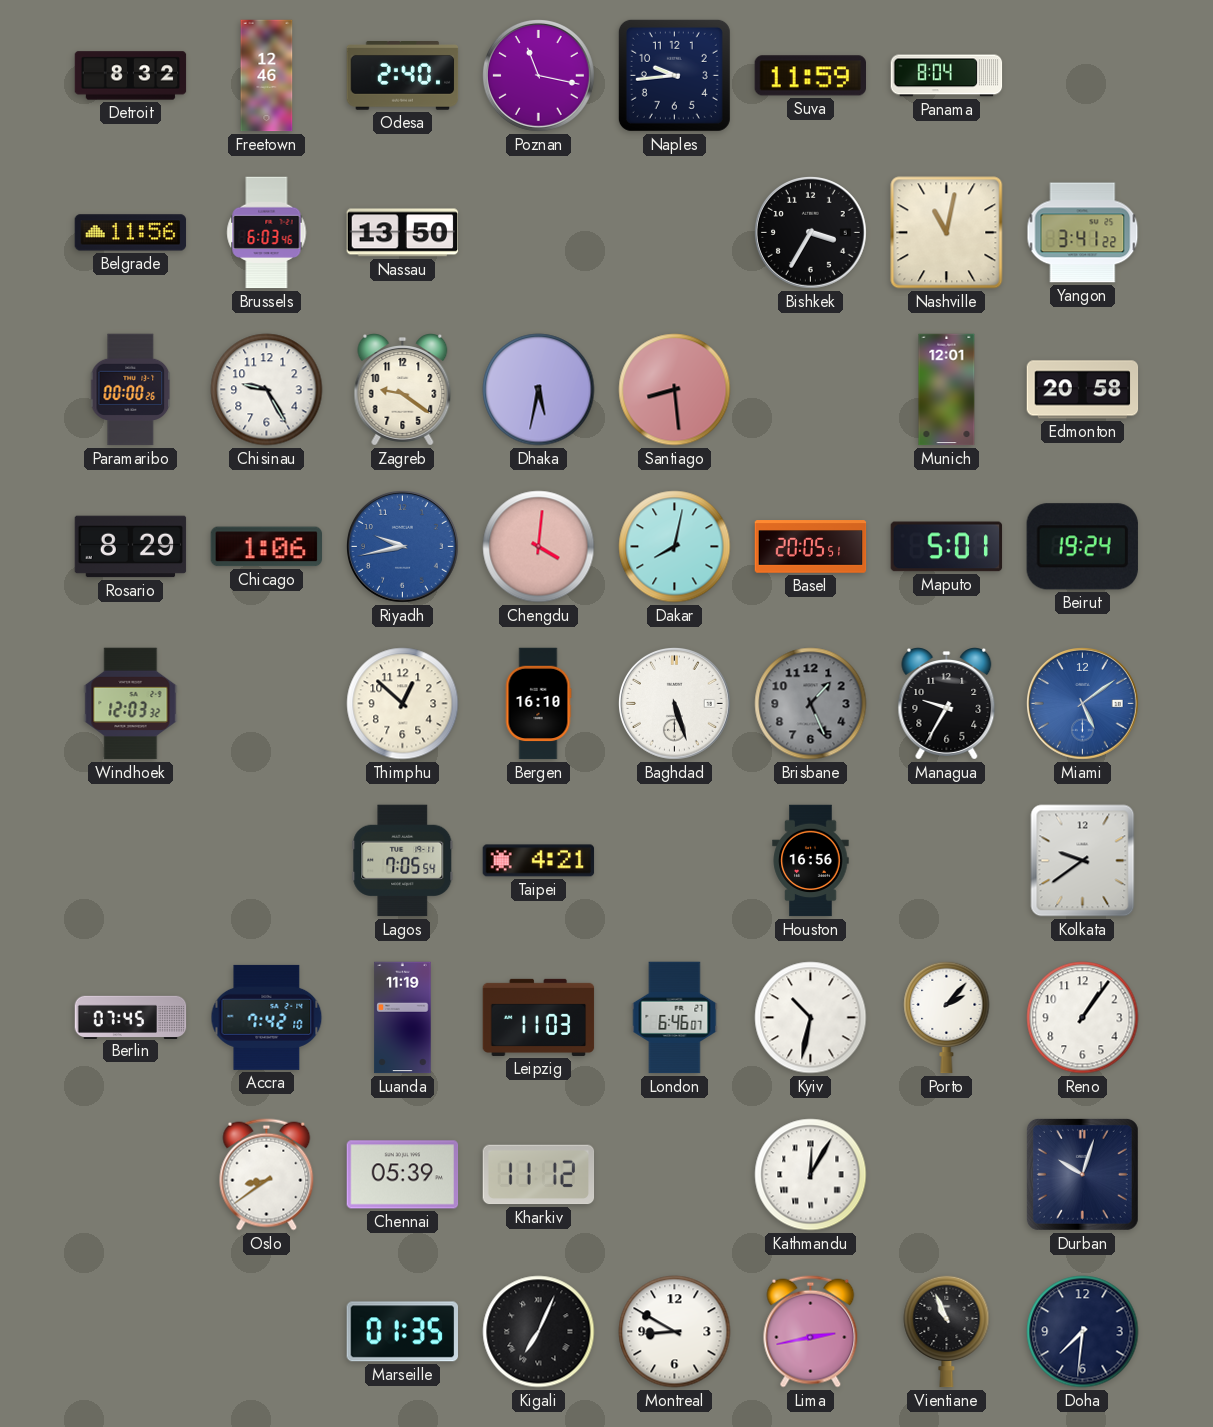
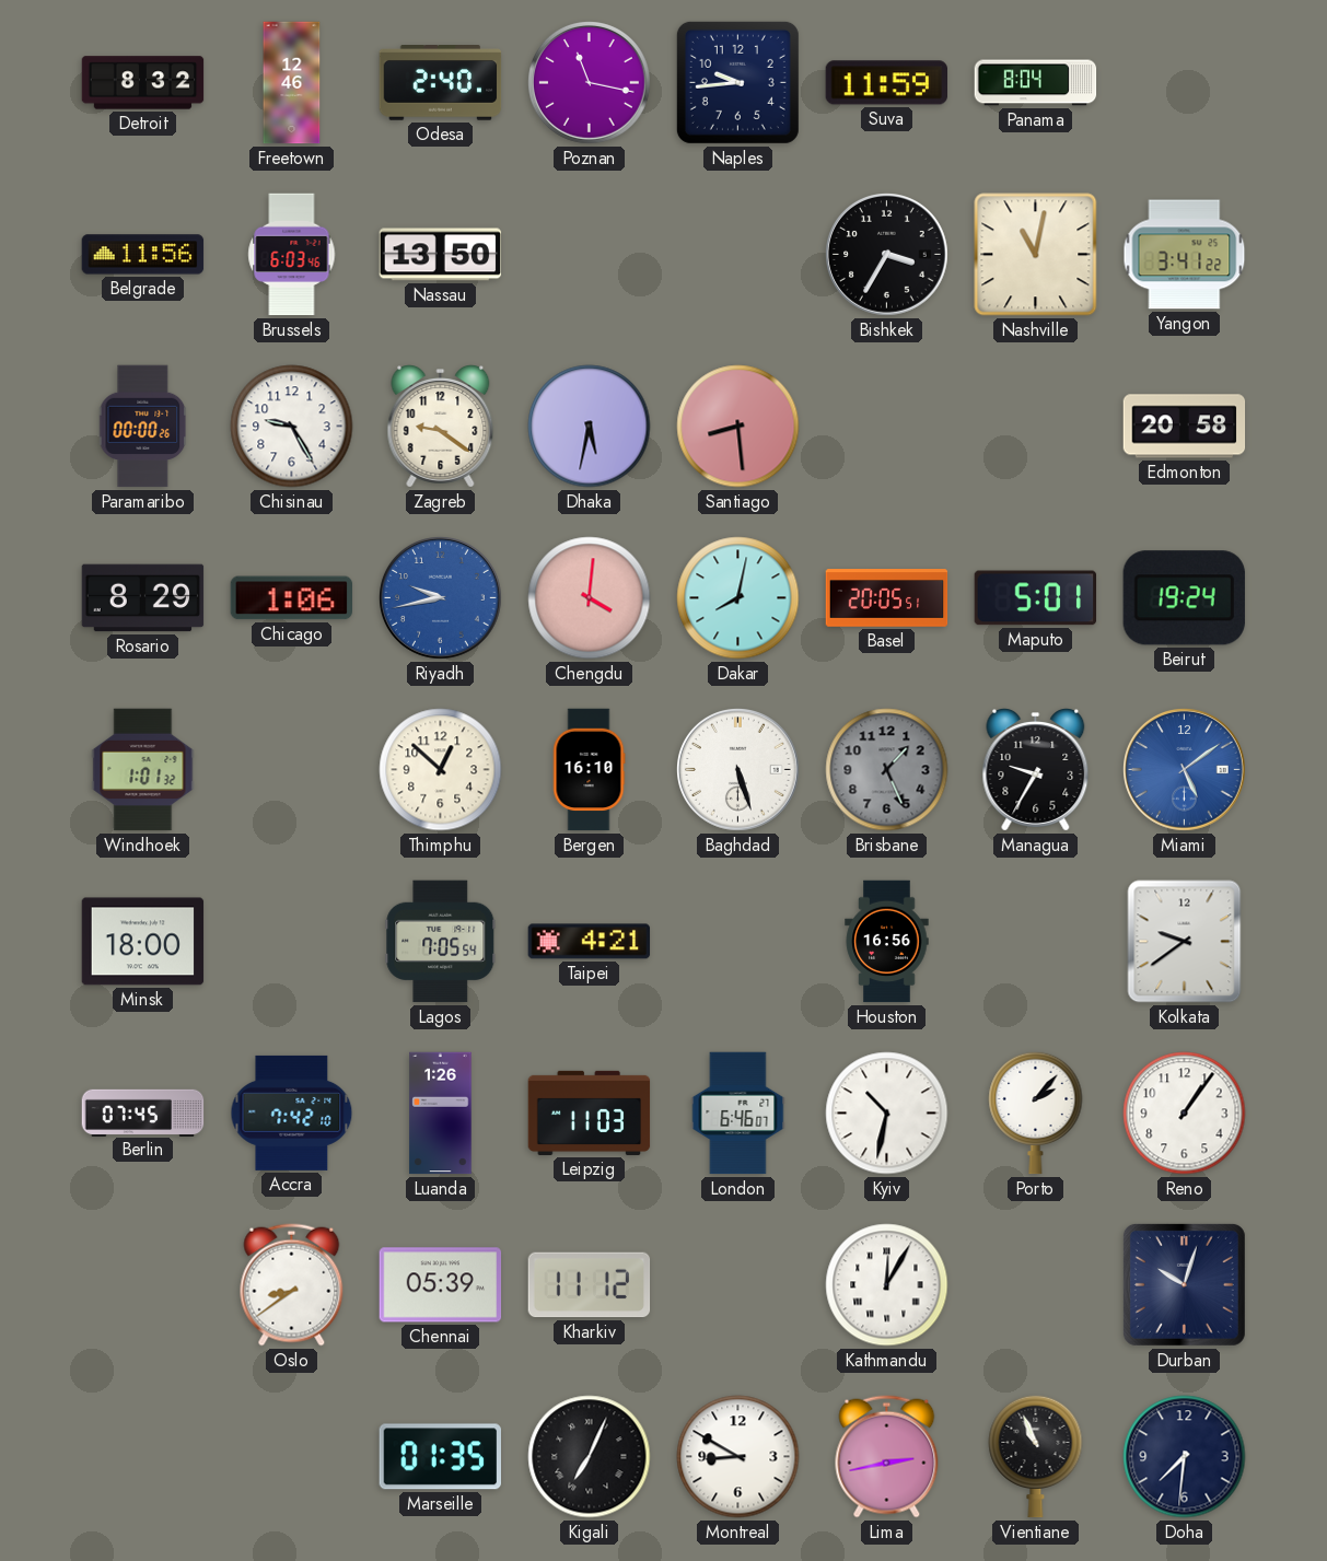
Munich: 12:01 -> none (947, 390)
Windhoek: 12:03 -> 1:01 (143, 770)
Minsk: none -> 18:00 (143, 942)
Luanda: 11:19 -> 1:26 (441, 1114)
